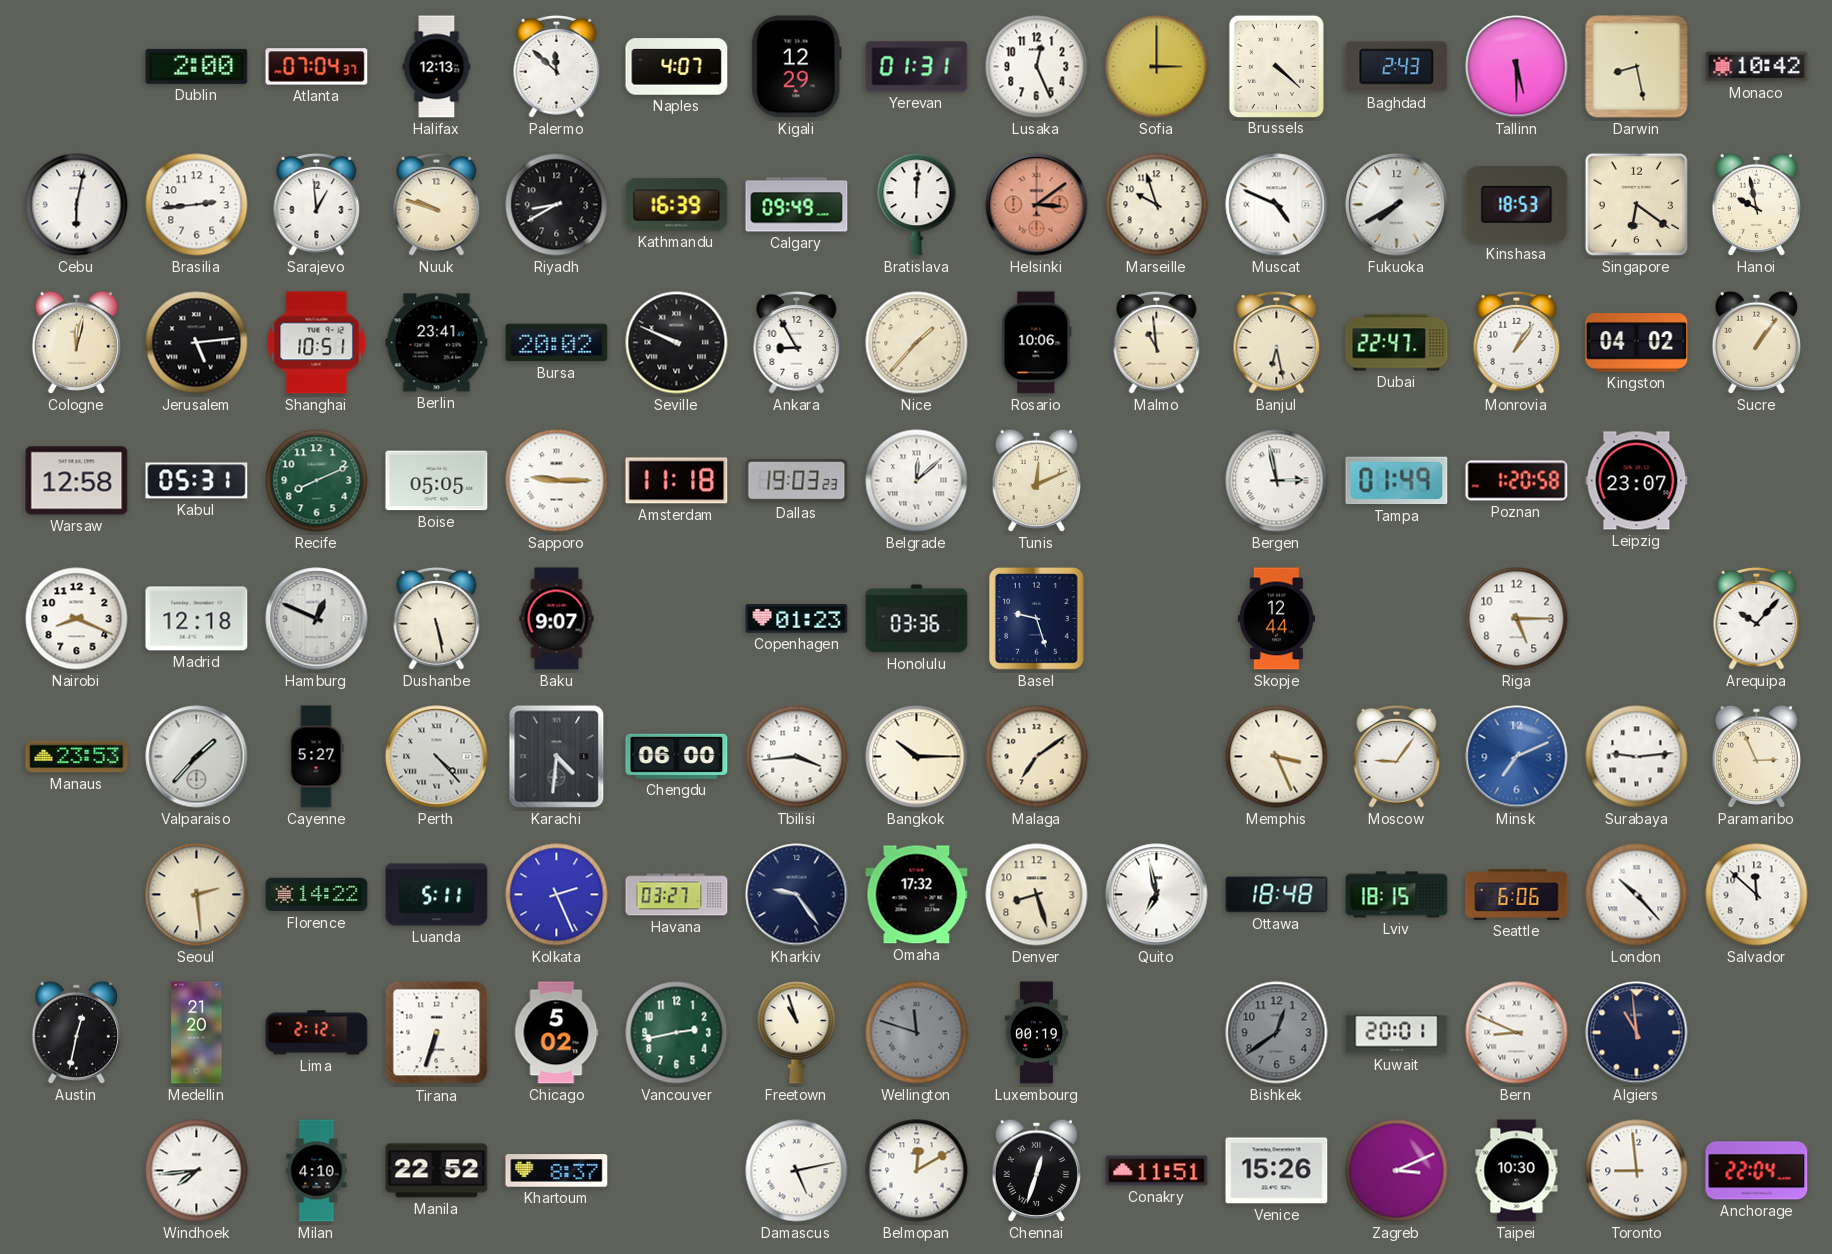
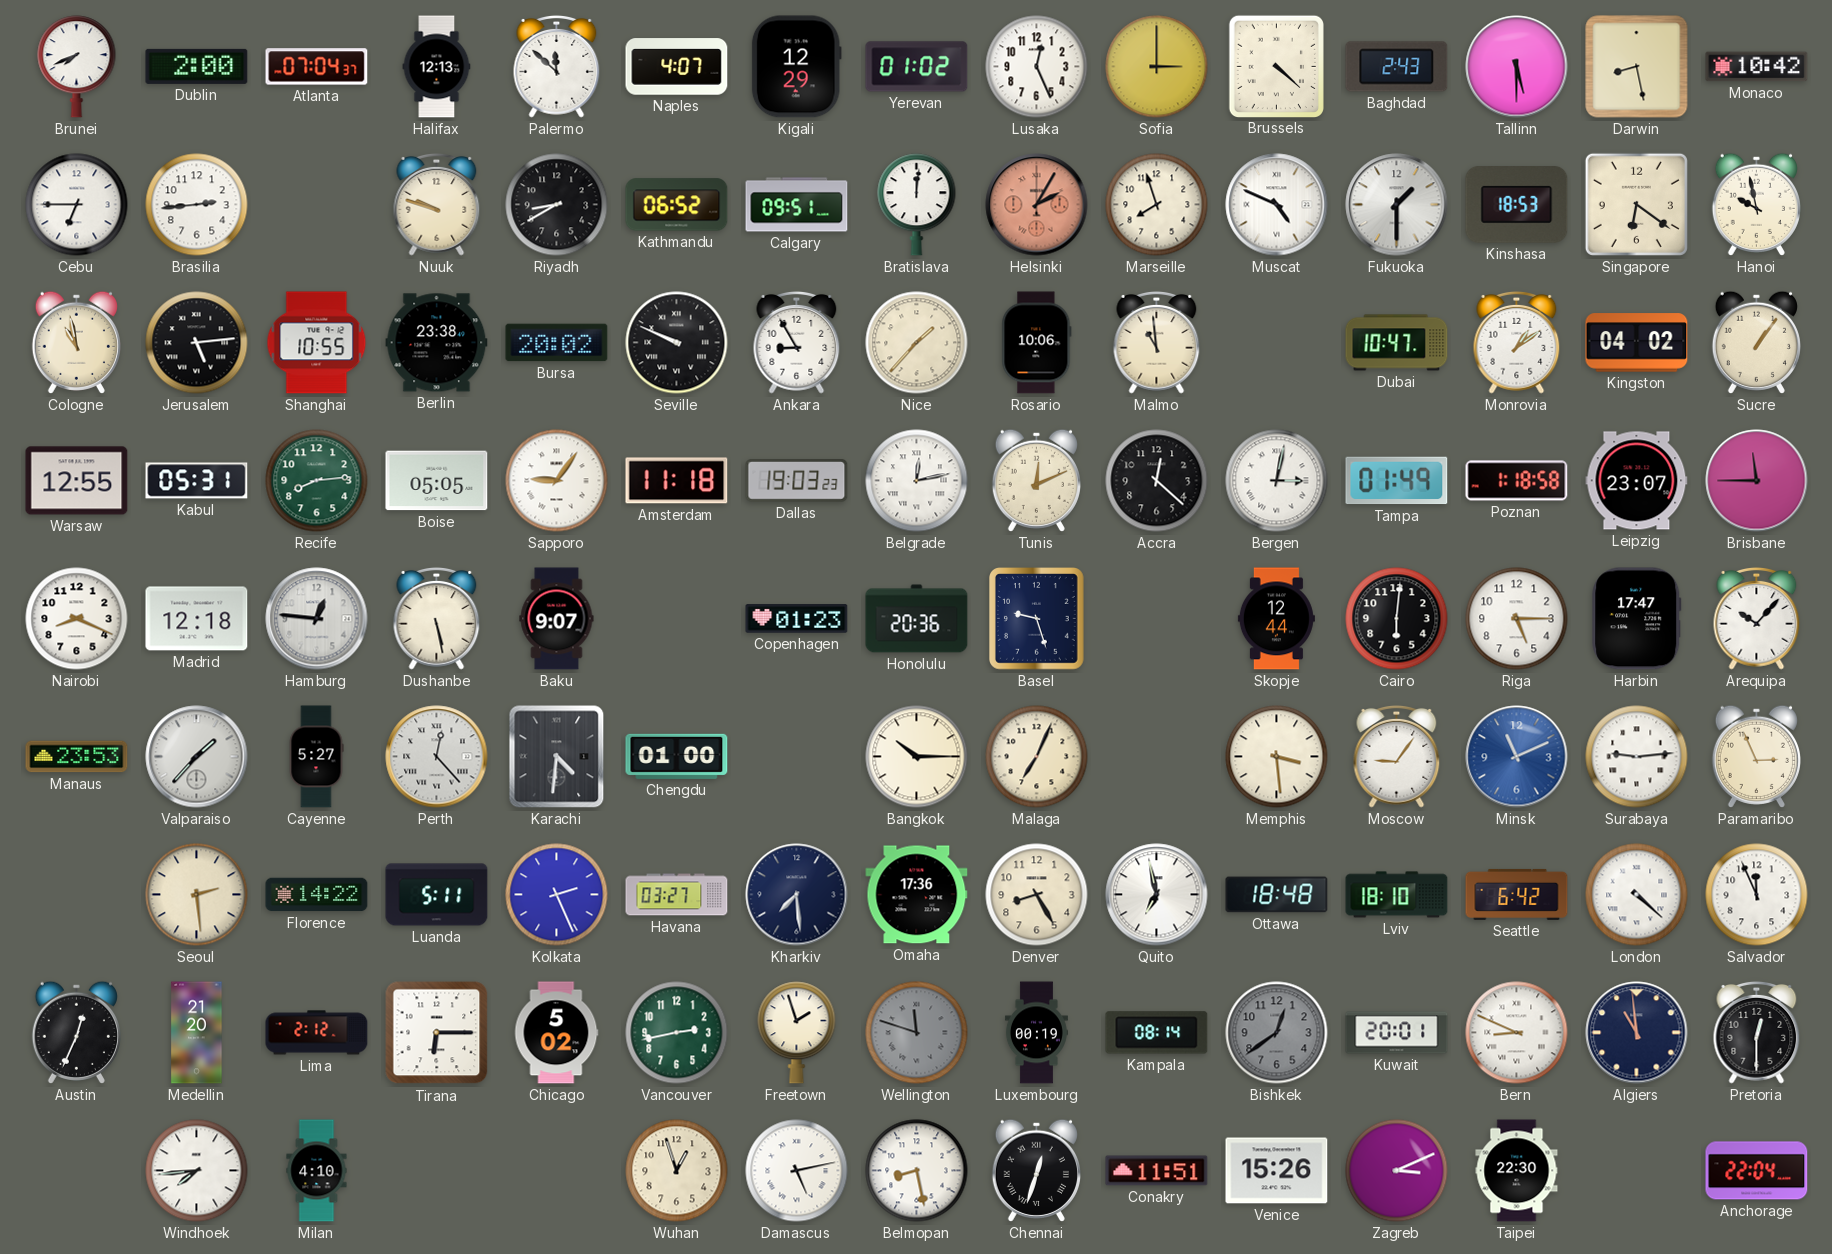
Brunei: none -> 7:41 (77, 67)
Yerevan: 01:31 -> 01:02 (917, 67)
Cebu: 6:02 -> 6:45 (77, 205)
Sarajevo: 12:59 -> none (317, 204)
Kathmandu: 16:39 -> 06:52 (677, 205)
Calgary: 09:49 -> 09:51 (797, 205)
Helsinki: 3:09 -> 2:05 (1037, 205)
Marseille: 9:57 -> 7:57 (1157, 205)
Fukuoka: 7:40 -> 1:30 (1397, 205)
Cologne: 12:02 -> 10:58 (76, 342)
Shanghai: 10:51 -> 10:55 (317, 343)
Berlin: 23:41 -> 23:38 (437, 343)
Banjul: 6:28 -> none (1277, 342)
Dubai: 22:47 -> 10:47 (1397, 343)
Monrovia: 1:06 -> 1:09 (1517, 342)
Warsaw: 12:58 -> 12:55 (77, 481)
Recife: 8:11 -> 8:14 (317, 481)
Sapporo: 9:15 -> 9:06 (557, 481)
Belgrade: 12:08 -> 12:13 (917, 481)
Accra: none -> 12:22 (1157, 481)
Bergen: 2:58 -> 3:02 (1277, 481)
Poznan: 1:20 -> 1:18 (1517, 481)
Brisbane: none -> 11:45 (1757, 481)
Hamburg: 12:49 -> 12:46 (317, 619)
Honolulu: 03:36 -> 20:36 (917, 619)
Cairo: none -> 6:01 (1397, 619)
Harbin: none -> 17:47 (1637, 619)
Perth: 4:23 -> 12:23 (437, 757)
Chengdu: 06:00 -> 01:00 (677, 756)
Tbilisi: 3:44 -> none (797, 757)
Malaga: 7:09 -> 7:04 (1037, 757)
Memphis: 3:26 -> 3:29 (1277, 757)
Minsk: 7:11 -> 11:11 (1517, 757)
Kharkiv: 9:24 -> 7:29 (797, 895)
Omaha: 17:32 -> 17:36 (917, 895)
Denver: 8:27 -> 8:25 (1037, 895)
Lviv: 18:15 -> 18:10 (1397, 895)
Seattle: 6:06 -> 6:42 (1517, 894)
London: 10:23 -> 4:22 (1637, 895)
Salvador: 11:52 -> 11:56 (1757, 895)
Austin: 12:32 -> 12:34 (76, 1032)
Tirana: 6:33 -> 6:15 (437, 1033)
Freetown: 10:57 -> 1:57 (797, 1033)
Kampala: none -> 08:14 (1157, 1033)
Pretoria: none -> 12:30 (1757, 1032)
Manila: 22:52 -> none (437, 1171)
Khartoum: 8:37 -> none (557, 1171)
Wuhan: none -> 12:57 (677, 1171)
Belmopan: 12:10 -> 8:28 (917, 1171)
Taipei: 10:30 -> 22:30 (1517, 1171)
Toronto: 8:59 -> none (1637, 1171)
